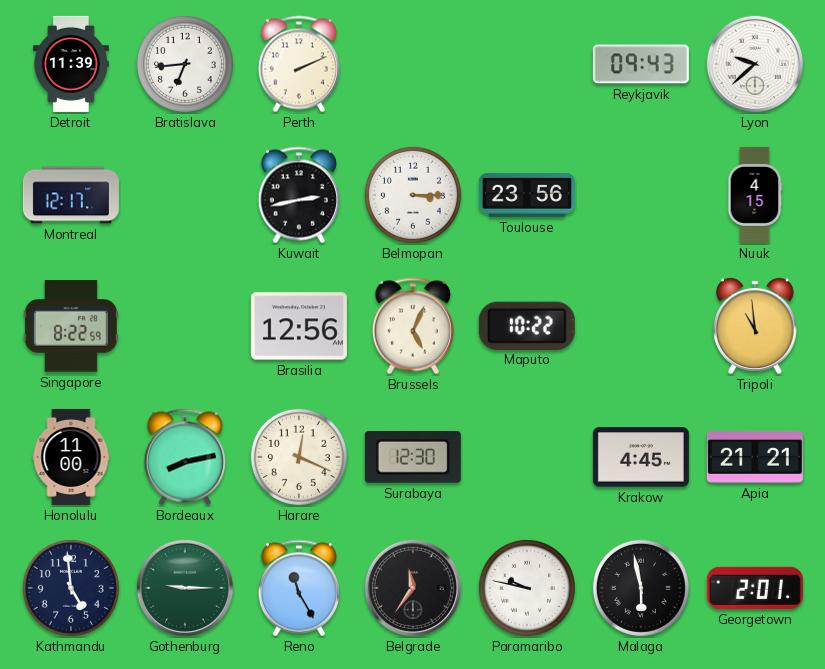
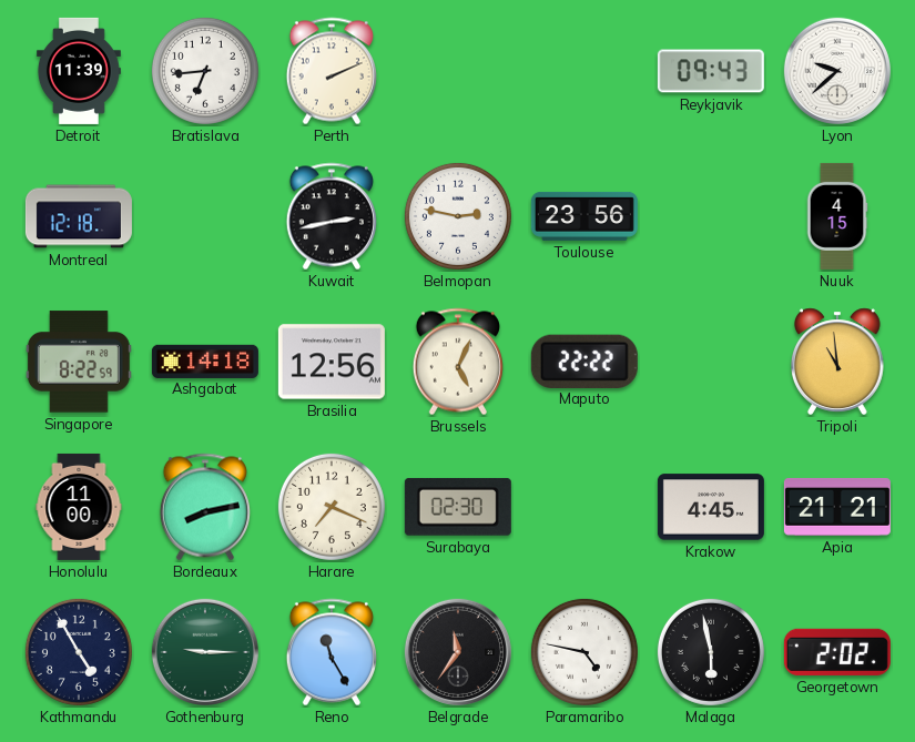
Montreal: 12:17 -> 12:18 (79, 216)
Belmopan: 3:15 -> 2:47 (458, 216)
Ashgabat: none -> 14:18 (205, 360)
Maputo: 10:22 -> 22:22 (584, 360)
Harare: 12:19 -> 7:19 (332, 507)
Surabaya: 12:30 -> 02:30 (458, 507)
Kathmandu: 4:59 -> 4:55 (79, 652)
Paramaribo: 9:47 -> 4:47 (584, 652)
Georgetown: 2:01 -> 2:02 (837, 652)
